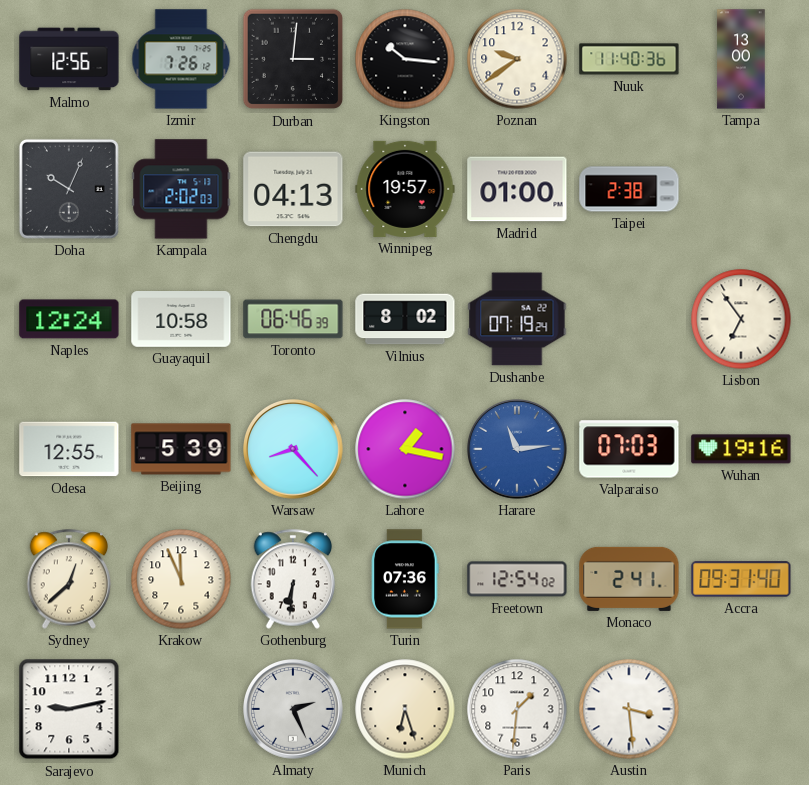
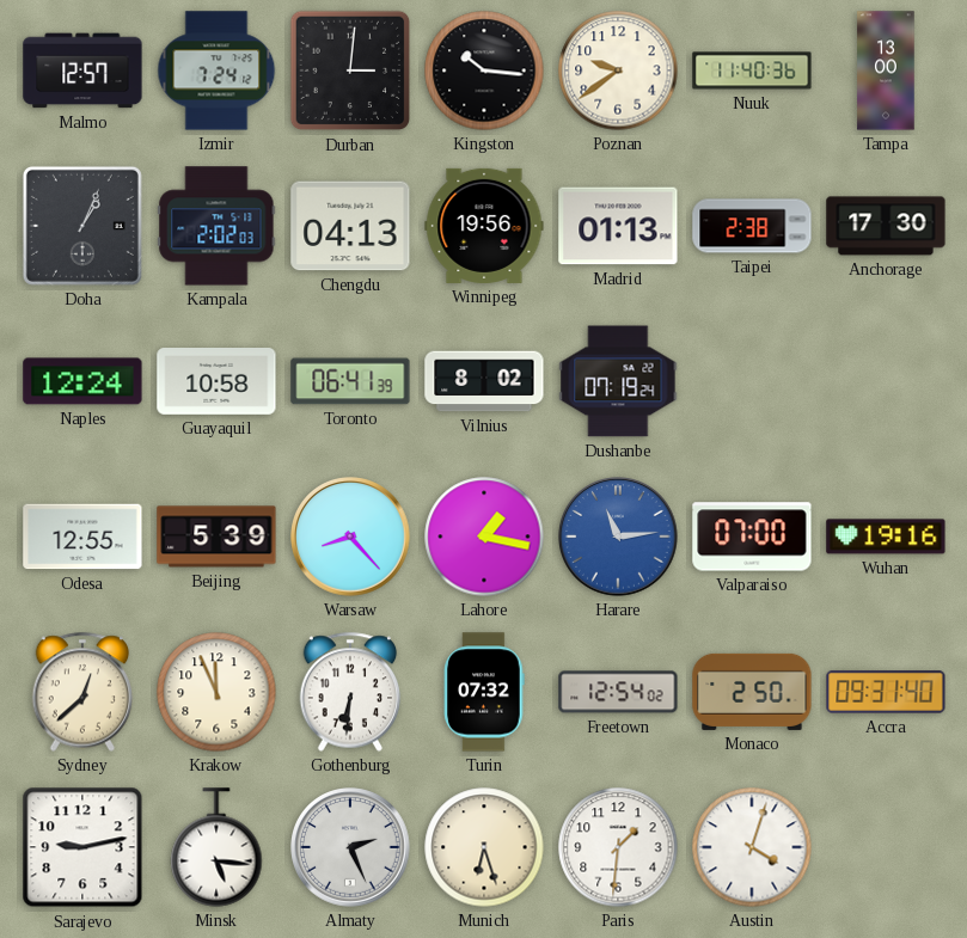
Malmo: 12:56 -> 12:57 (82, 70)
Izmir: 7:26 -> 7:24 (216, 70)
Doha: 10:04 -> 1:04 (82, 226)
Winnipeg: 19:57 -> 19:56 (484, 226)
Madrid: 01:00 -> 01:13 (618, 226)
Anchorage: none -> 17:30 (886, 226)
Toronto: 06:46 -> 06:41 (350, 381)
Lisbon: 6:54 -> none (741, 319)
Valparaiso: 07:03 -> 07:00 (752, 537)
Turin: 07:36 -> 07:32 (484, 692)
Monaco: 2:41 -> 2:50 (752, 692)
Minsk: none -> 5:16 (216, 847)
Austin: 3:29 -> 4:03 (752, 847)
